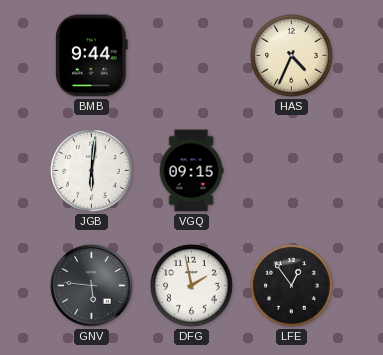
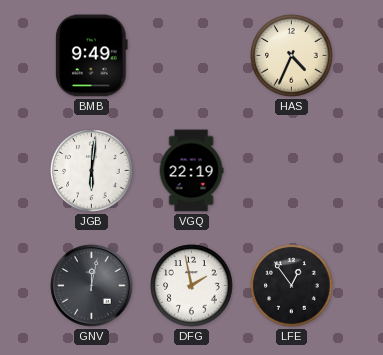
BMB: 9:44 -> 9:49 (92, 56)
VGQ: 09:15 -> 22:19 (191, 171)
GNV: 5:46 -> 12:02 (92, 286)
